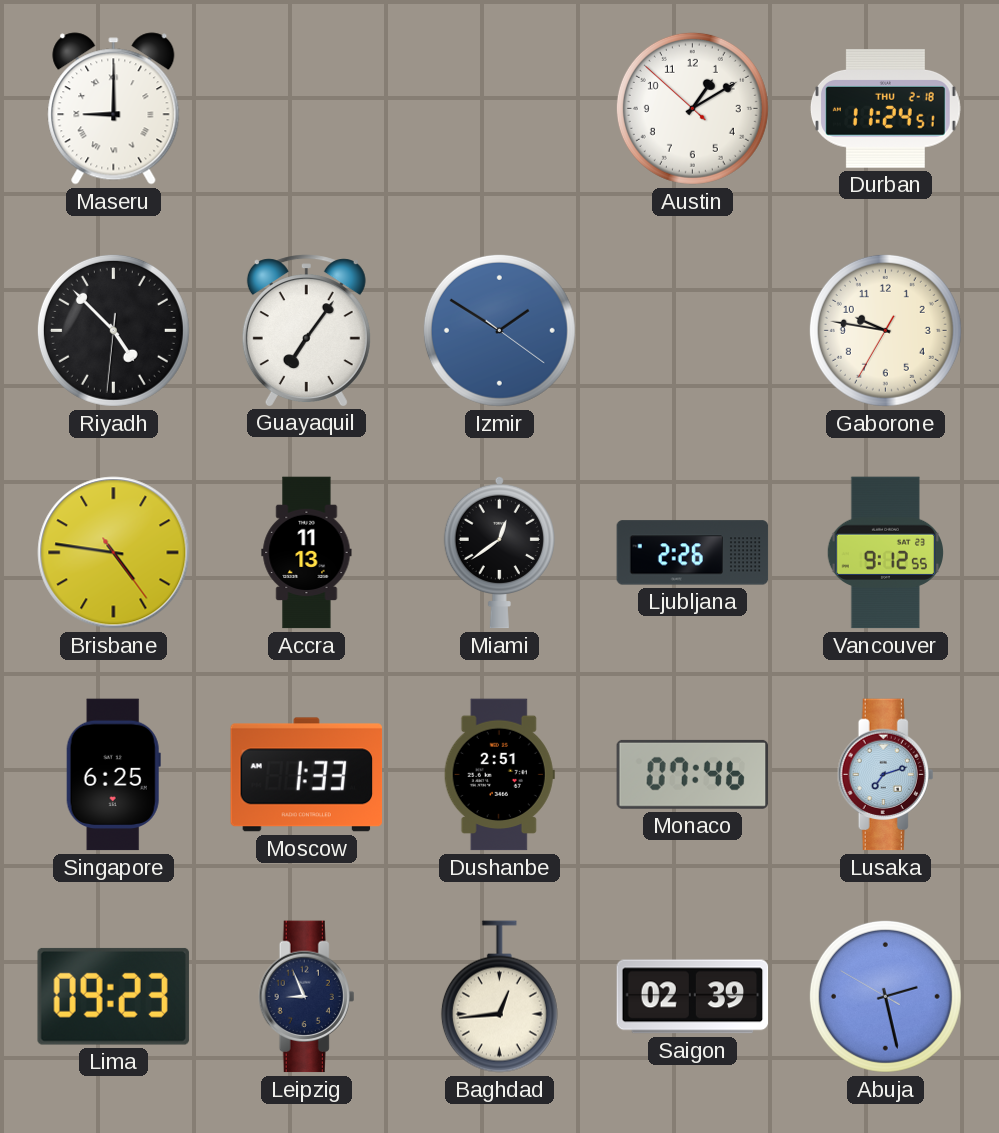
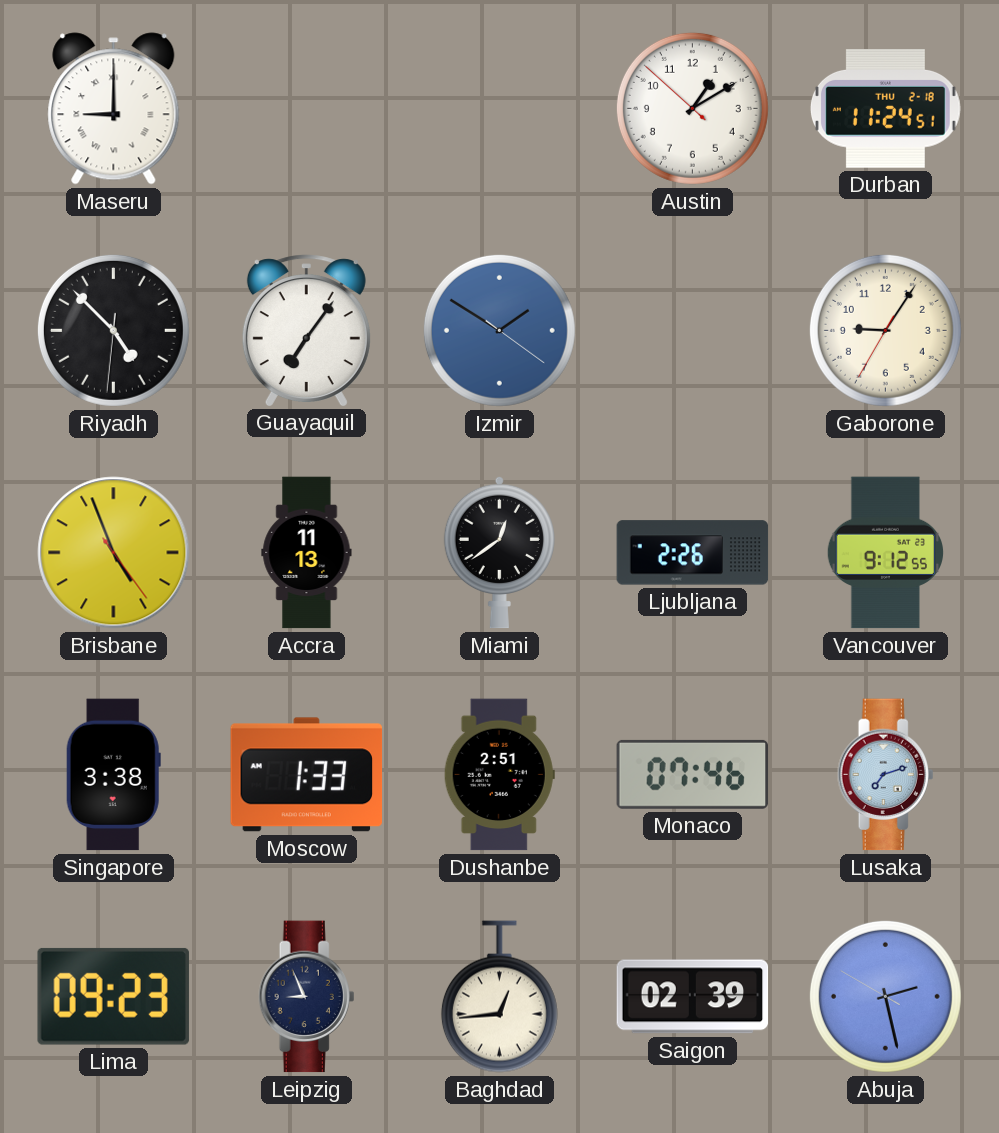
Gaborone: 9:46 -> 9:05 (885, 330)
Brisbane: 4:46 -> 4:56 (114, 553)
Singapore: 6:25 -> 3:38 (113, 775)
